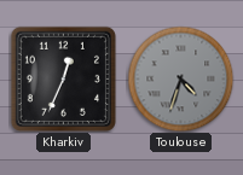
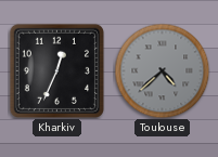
Toulouse: 4:33 -> 4:38 (162, 70)
